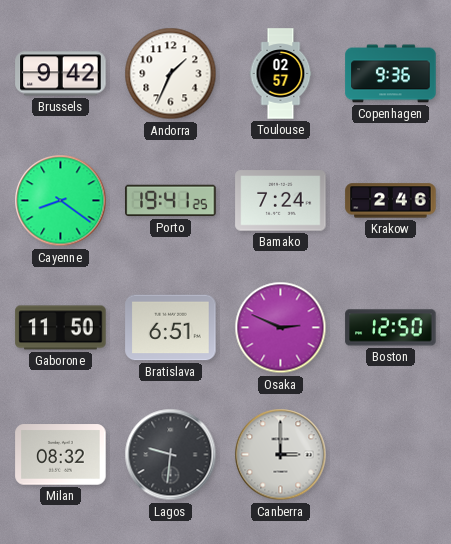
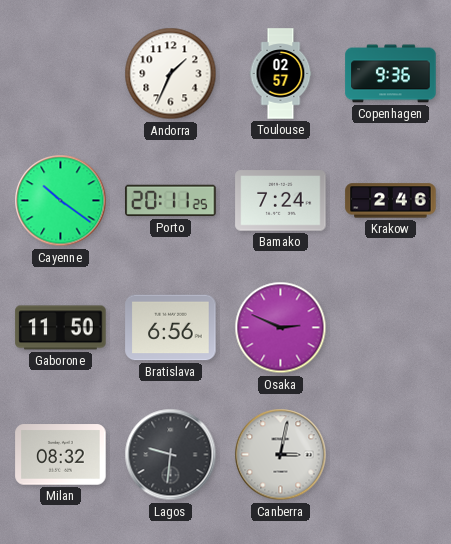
Brussels: 9:42 -> none (61, 74)
Cayenne: 8:21 -> 10:21 (61, 201)
Porto: 19:41 -> 20:11 (171, 201)
Bratislava: 6:51 -> 6:56 (171, 328)
Boston: 12:50 -> none (391, 328)
Canberra: 3:00 -> 3:02 (281, 455)
